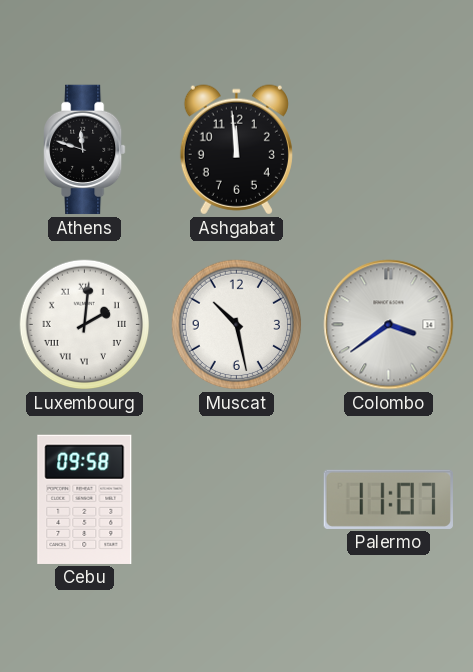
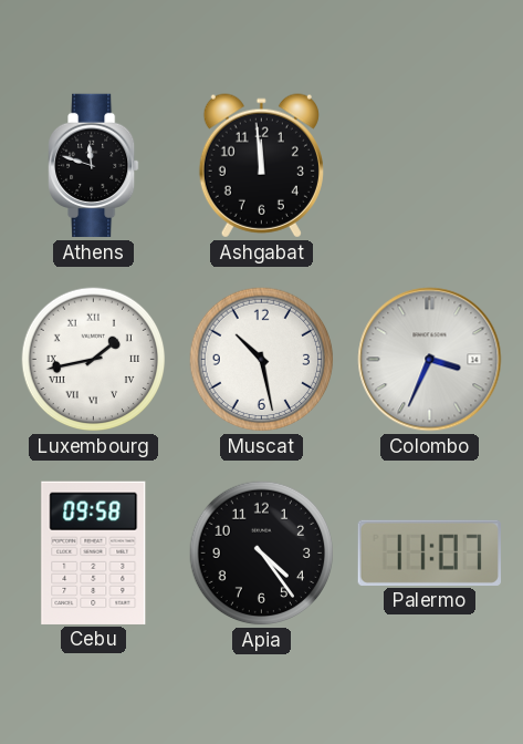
Luxembourg: 2:01 -> 1:43 (94, 360)
Colombo: 3:39 -> 3:34 (430, 360)
Apia: none -> 4:24 (262, 554)
